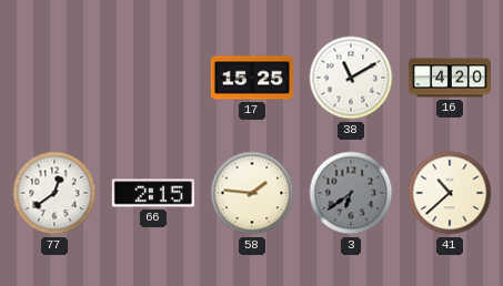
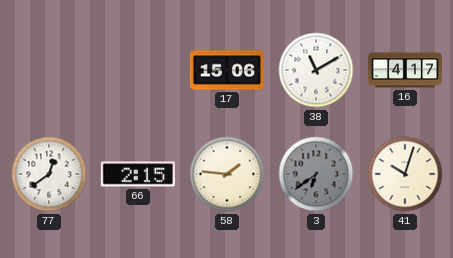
17: 15:25 -> 15:06 (227, 70)
16: 4:20 -> 4:17 (405, 70)
41: 10:38 -> 10:03 (405, 174)
